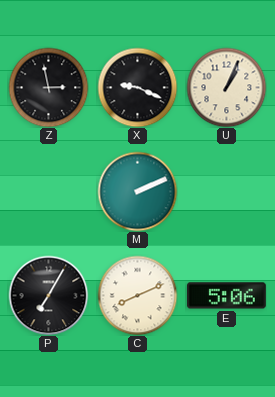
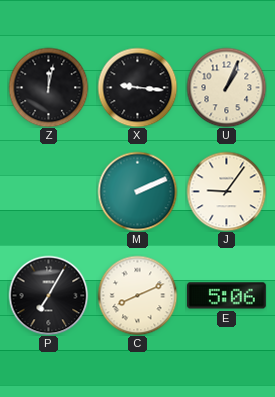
Z: 2:58 -> 12:02 (48, 87)
X: 9:19 -> 9:16 (137, 87)
J: none -> 9:06 (226, 191)
